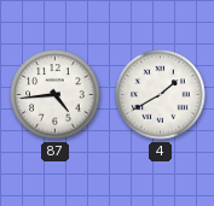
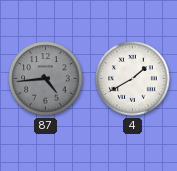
87 dial: white -> grey (46, 79)
